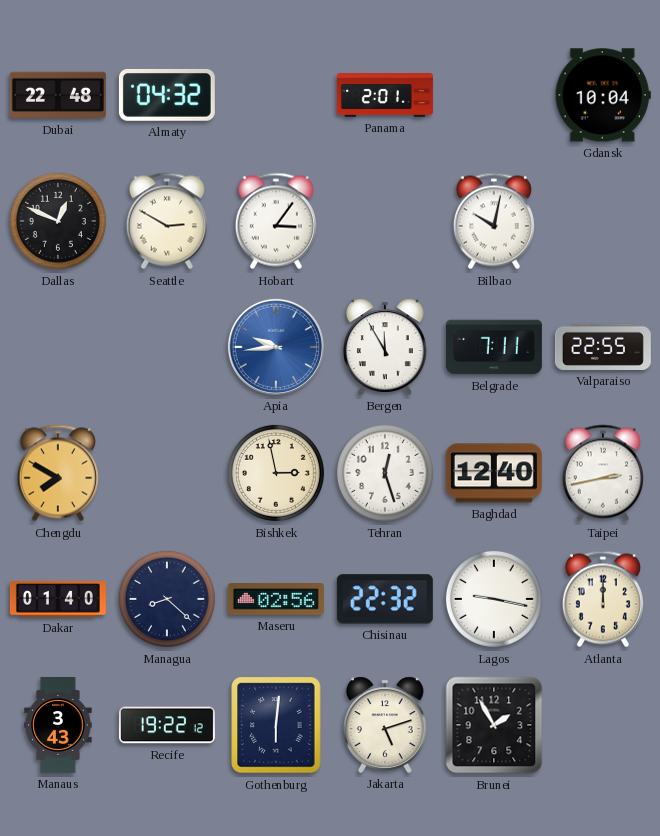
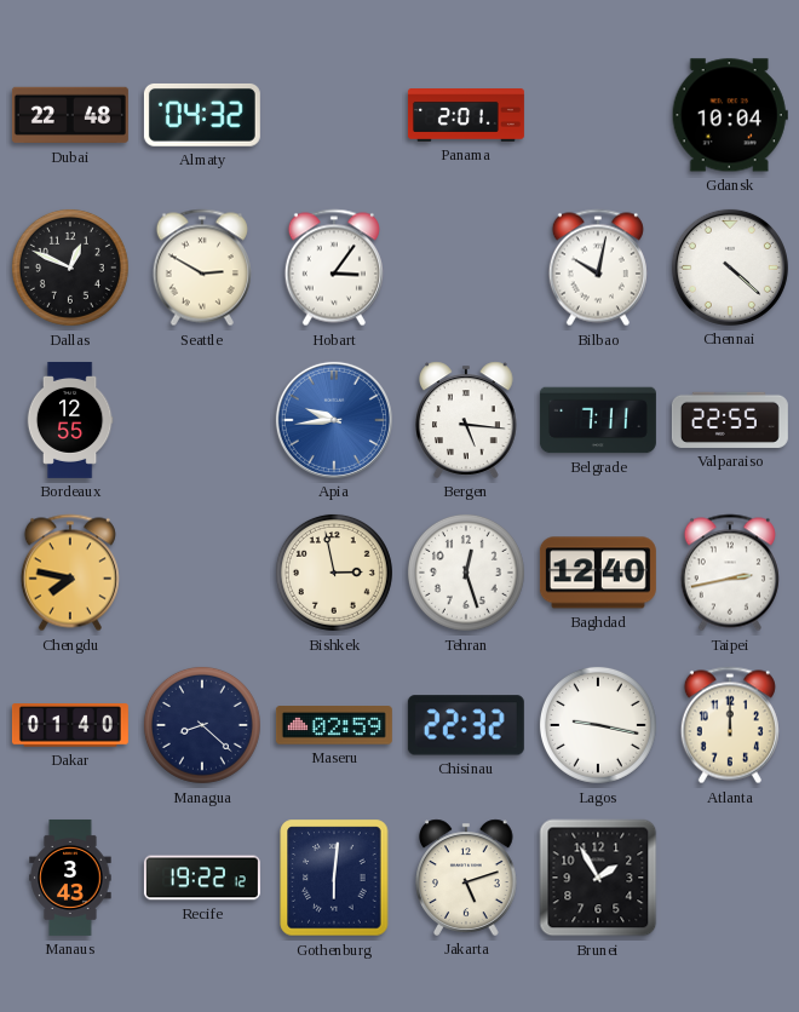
Chennai: none -> 4:22 (730, 268)
Bordeaux: none -> 12:55 (70, 420)
Bergen: 11:55 -> 5:16 (467, 420)
Chengdu: 7:50 -> 7:47 (70, 573)
Maseru: 02:56 -> 02:59 (334, 725)
